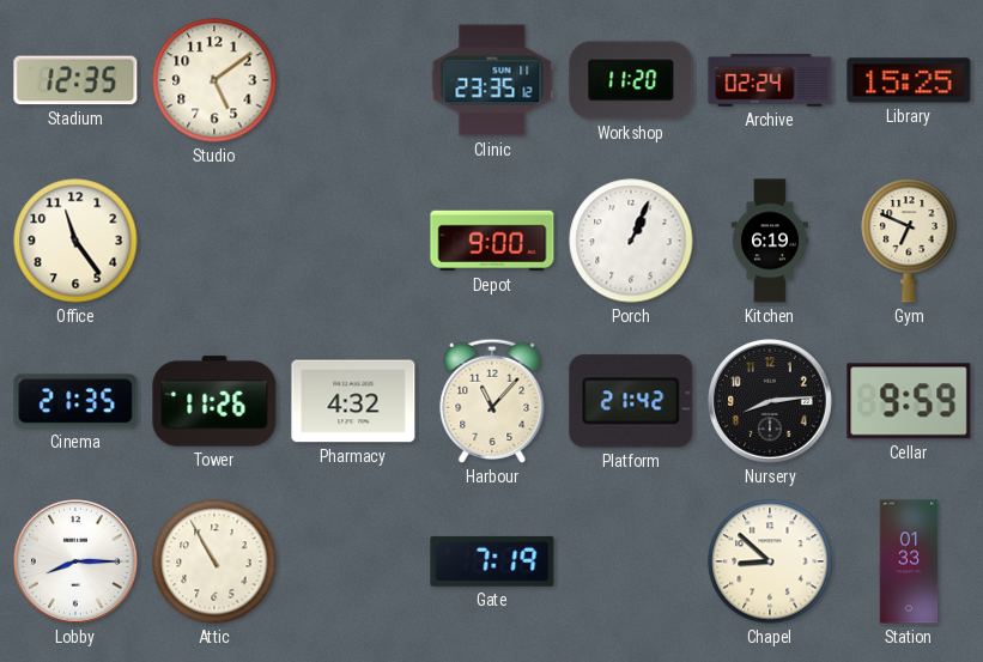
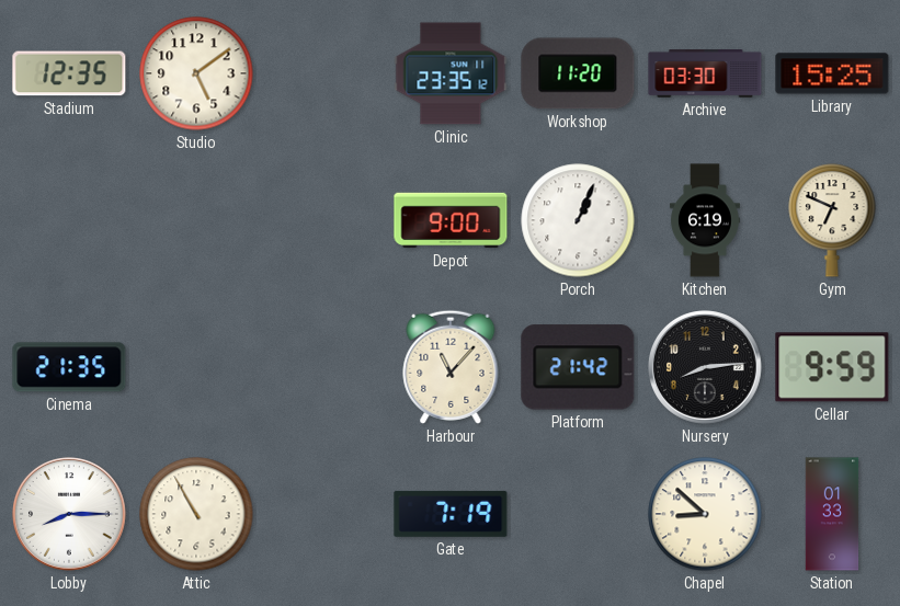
Archive: 02:24 -> 03:30 (705, 73)
Office: 11:24 -> none (75, 241)
Tower: 11:26 -> none (214, 401)
Pharmacy: 4:32 -> none (353, 401)
